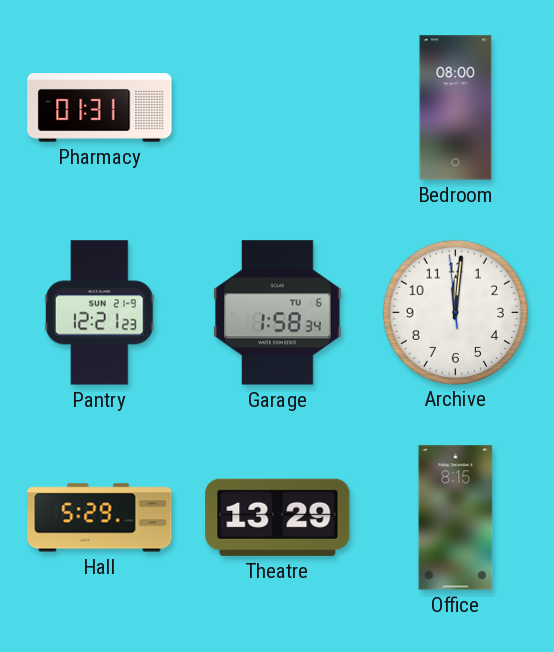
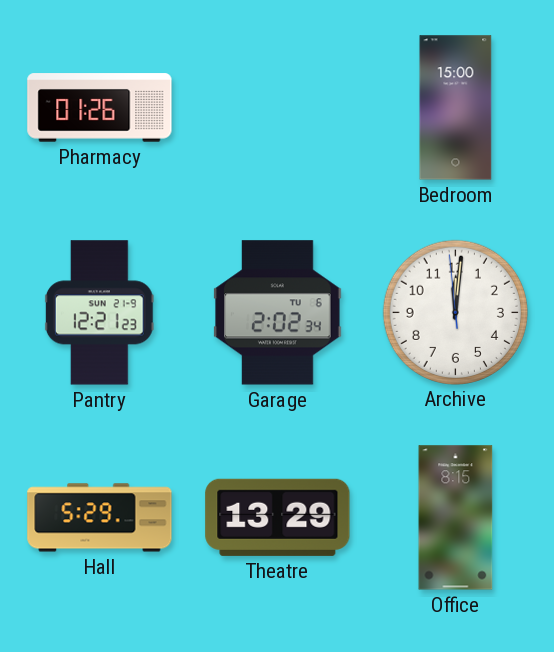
Pharmacy: 01:31 -> 01:26 (100, 108)
Bedroom: 08:00 -> 15:00 (456, 108)
Garage: 1:58 -> 2:02 (278, 313)
